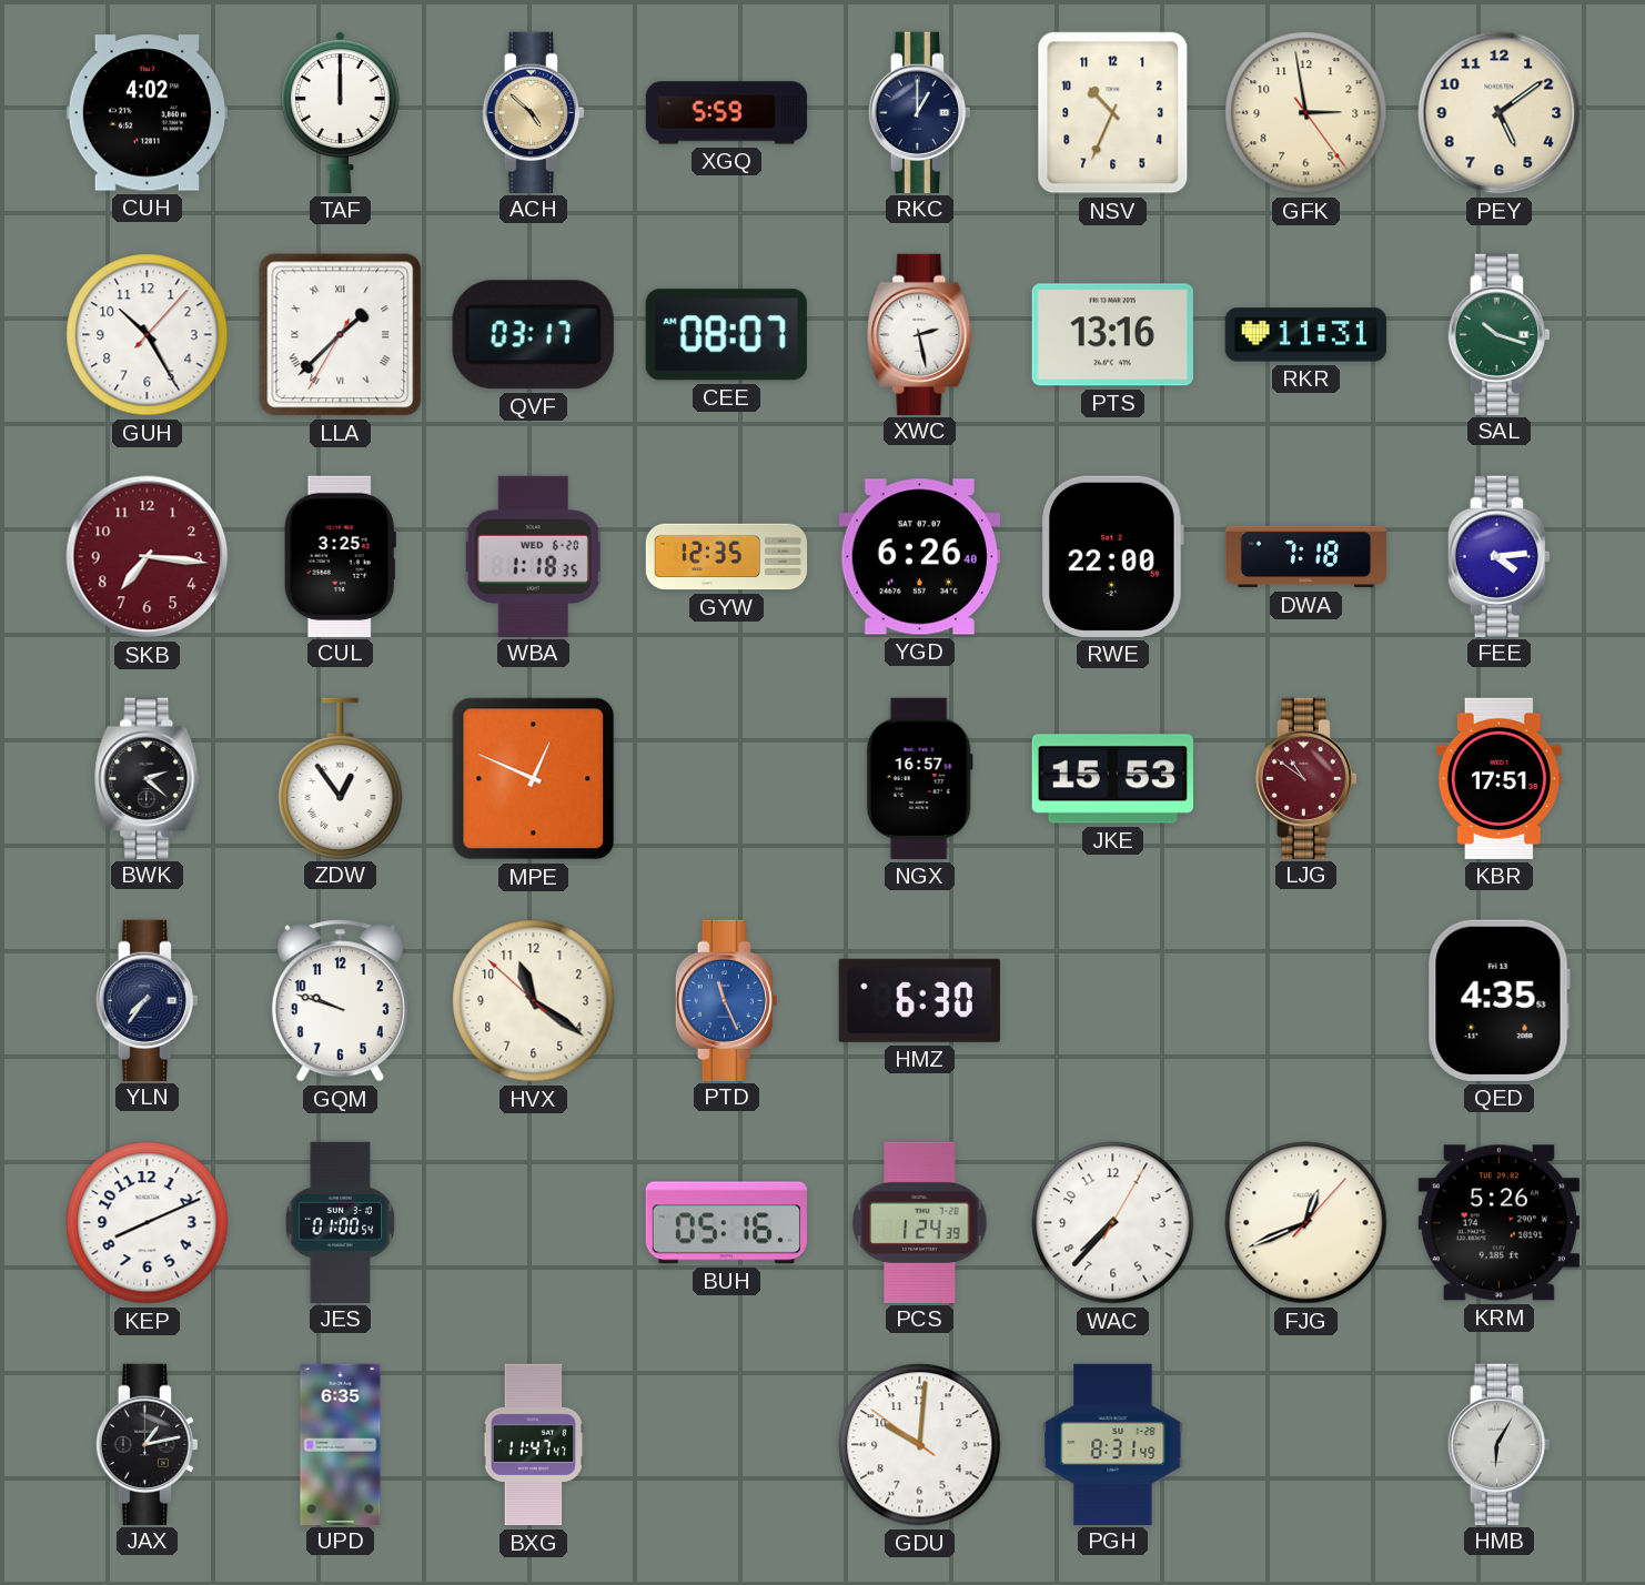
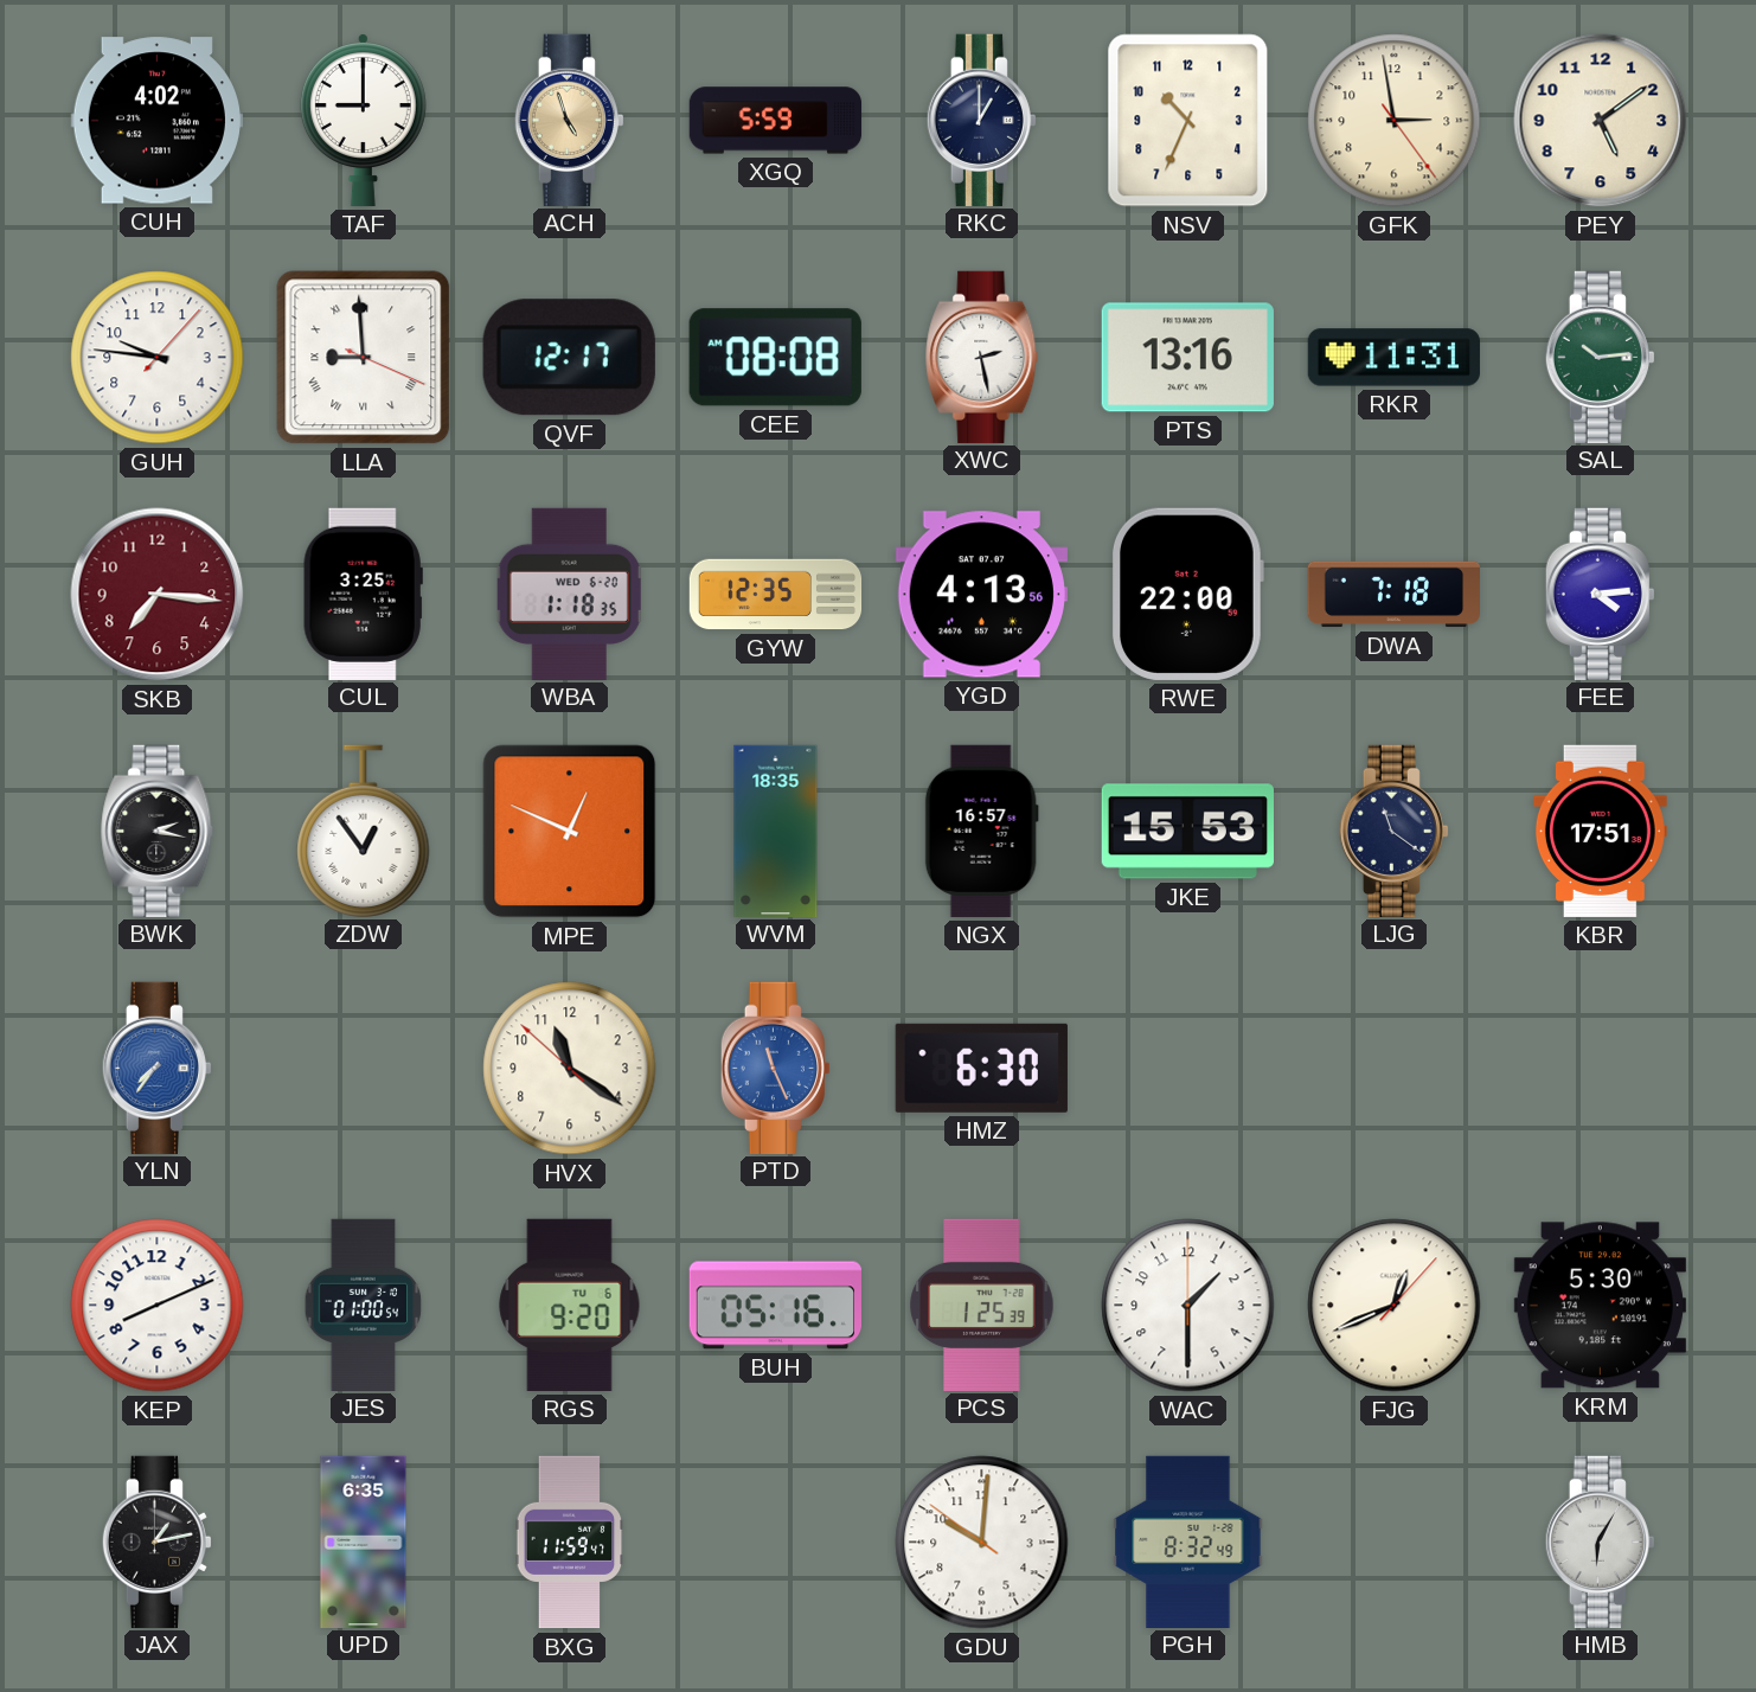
TAF: 12:00 -> 9:00 (363, 121)
ACH: 4:52 -> 4:57 (569, 120)
GUH: 10:25 -> 9:46 (158, 358)
LLA: 1:37 -> 8:59 (364, 358)
QVF: 03:17 -> 12:17 (569, 358)
CEE: 08:07 -> 08:08 (775, 358)
SAL: 10:18 -> 10:14 (1600, 357)
YGD: 6:26 -> 4:13 (981, 595)
BWK: 2:22 -> 2:17 (158, 831)
WVM: none -> 18:35 (776, 831)
LJG: 10:51 -> 11:21 (1393, 831)
LJG dial: burgundy -> navy (1393, 831)
YLN dial: navy -> blue (156, 1068)
GQM: 9:48 -> none (340, 1001)
QED: 4:35 -> none (1498, 1000)
RGS: none -> 9:20 (570, 1305)
PCS: 1:24 -> 1:25 (982, 1305)
WAC: 7:37 -> 1:30 (1188, 1306)
KRM: 5:26 -> 5:30 (1600, 1306)
BXG: 11:47 -> 11:59 (570, 1543)
PGH: 8:31 -> 8:32 (1188, 1542)
